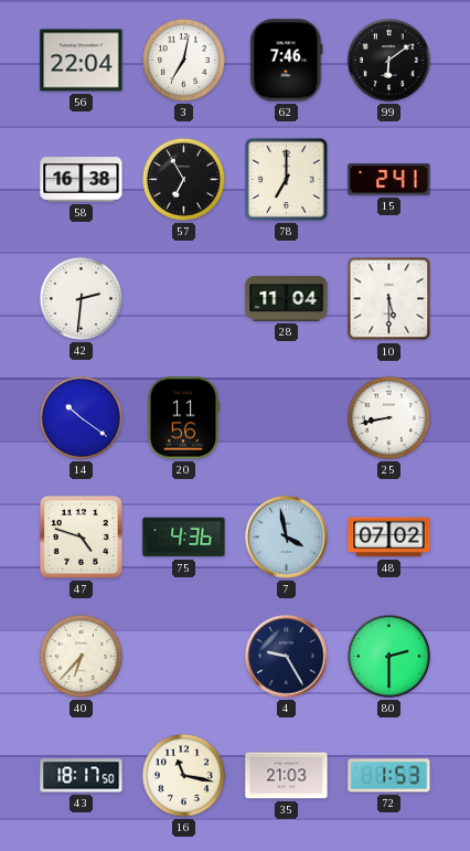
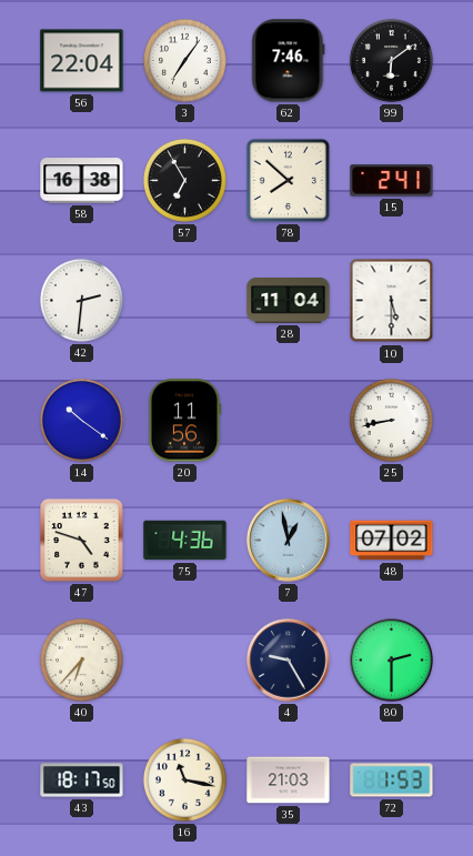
3: 7:02 -> 7:06 (184, 60)
78: 7:00 -> 7:52 (288, 180)
7: 3:58 -> 12:58 (289, 541)
